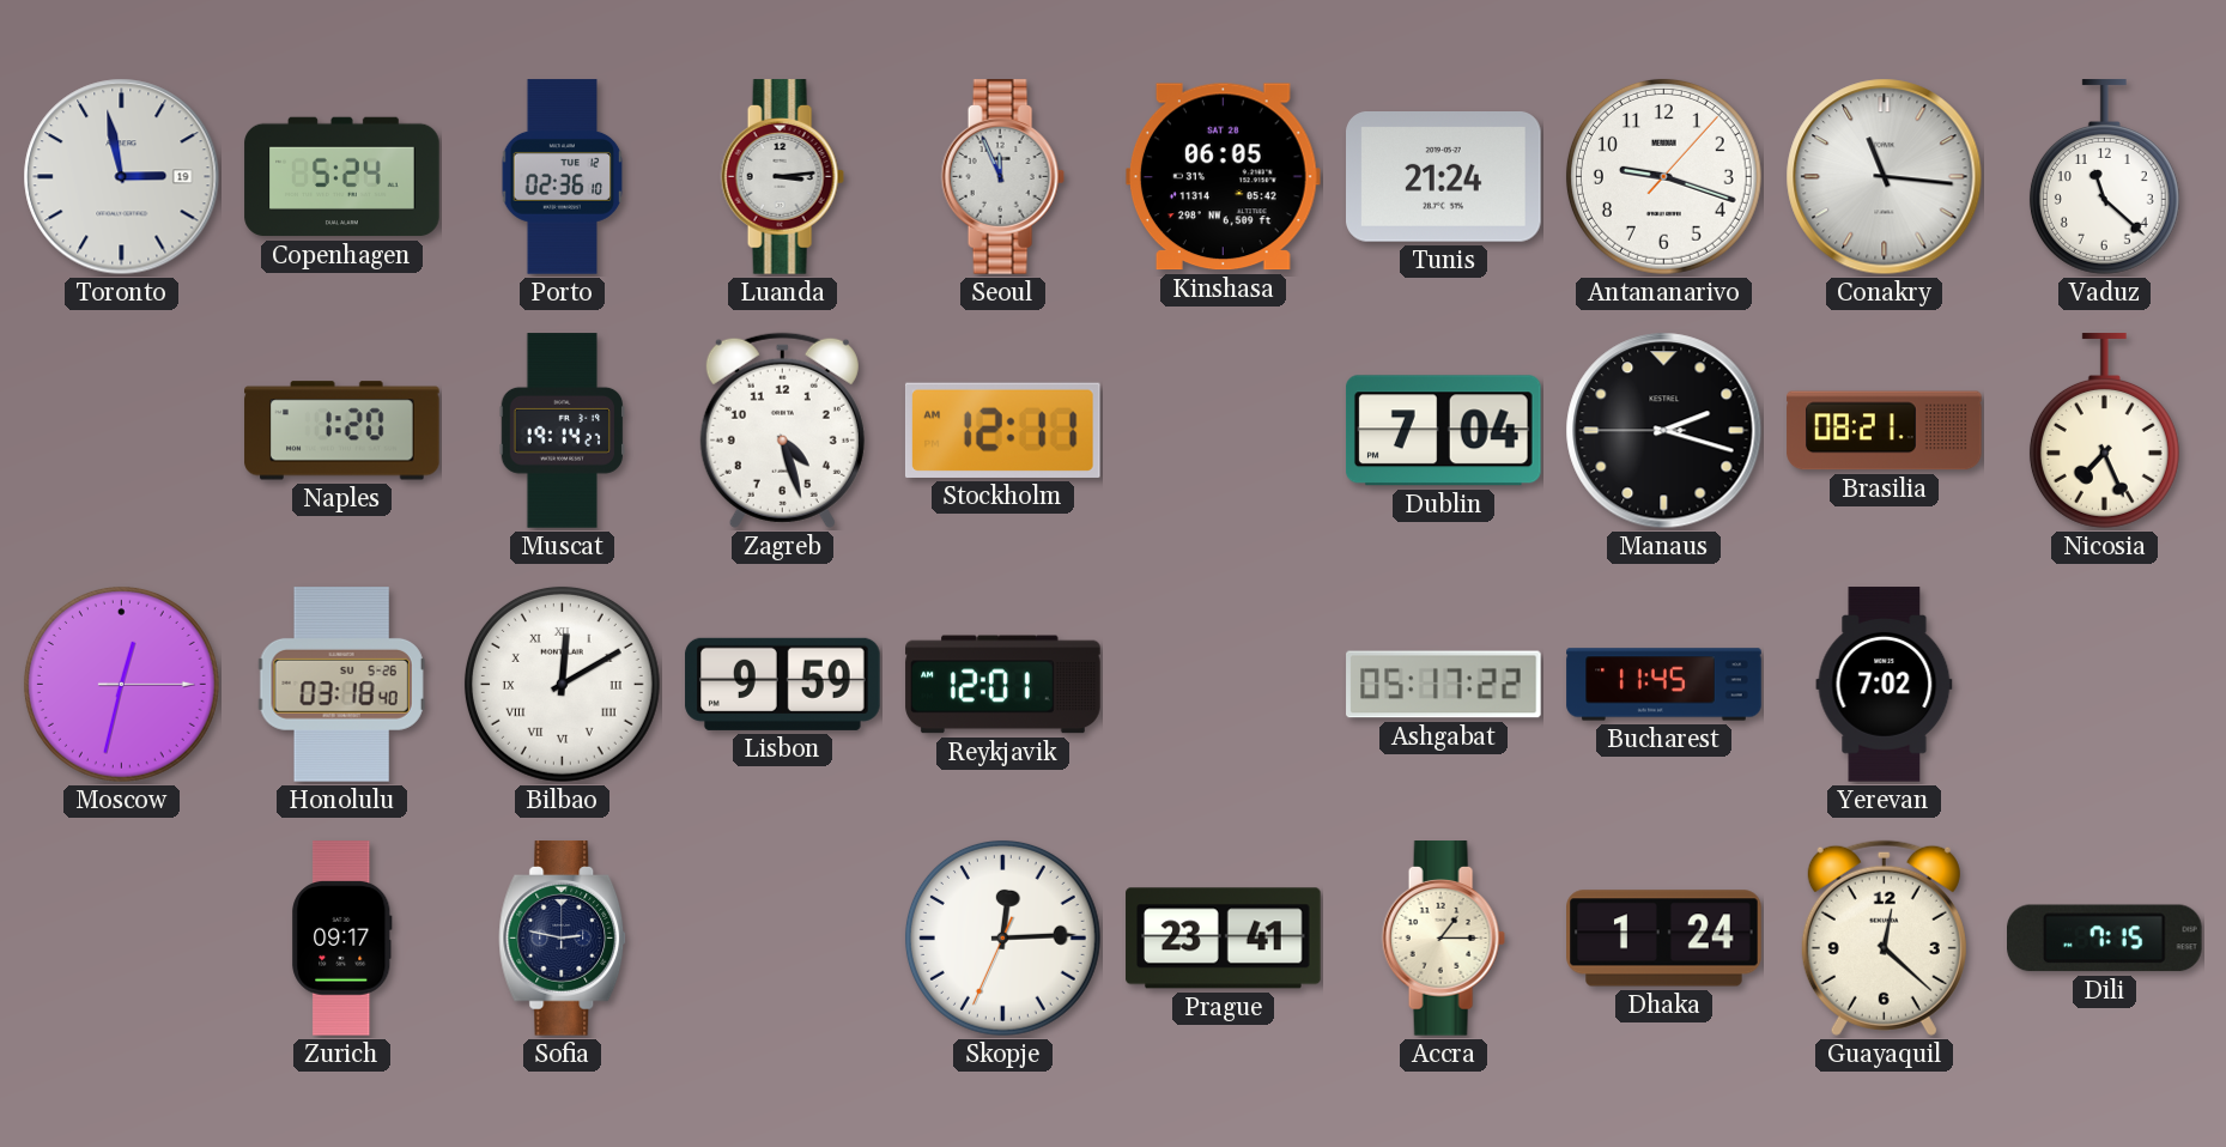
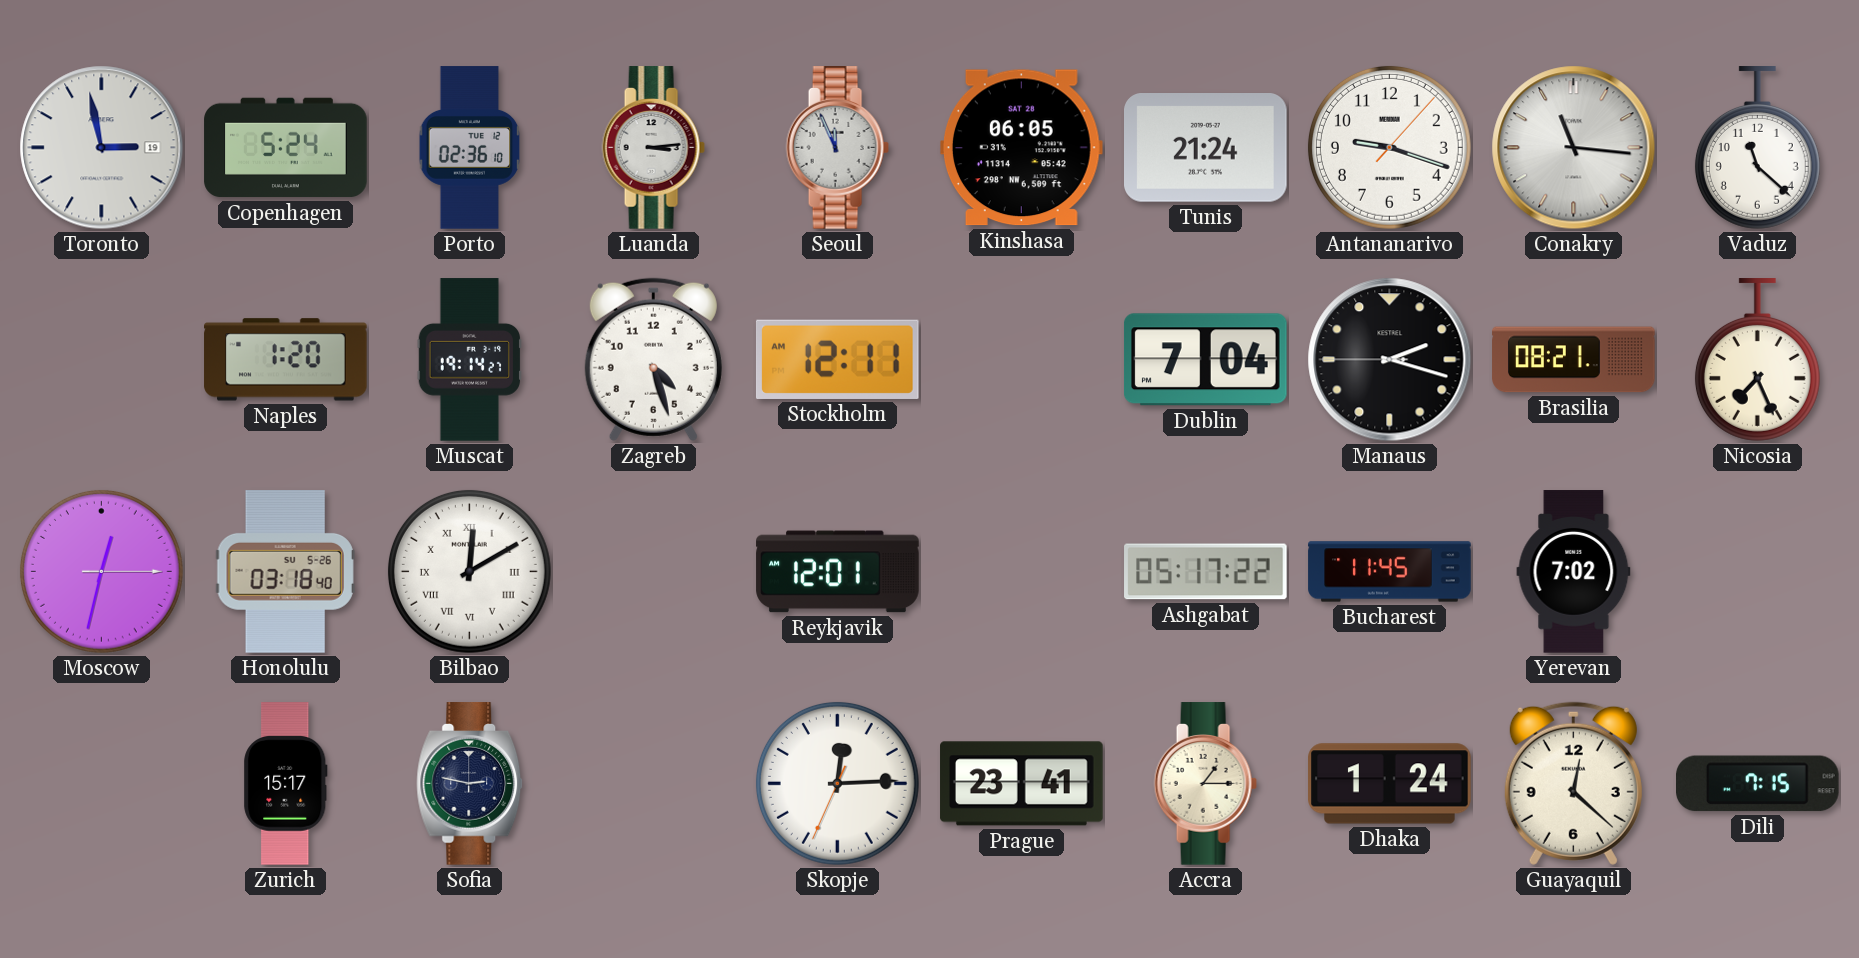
Lisbon: 9:59 -> none (783, 684)
Zurich: 09:17 -> 15:17 (286, 784)
